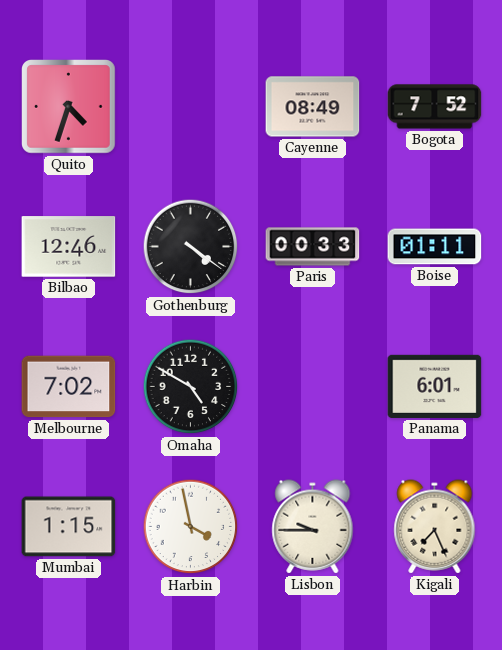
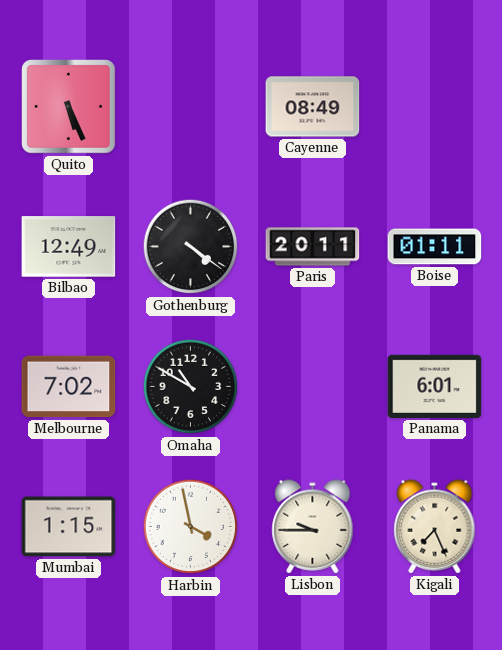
Quito: 4:33 -> 5:26 (69, 107)
Bogota: 7:52 -> none (435, 107)
Bilbao: 12:46 -> 12:49 (69, 247)
Paris: 00:33 -> 20:11 (313, 247)
Omaha: 4:50 -> 10:50 (191, 387)
